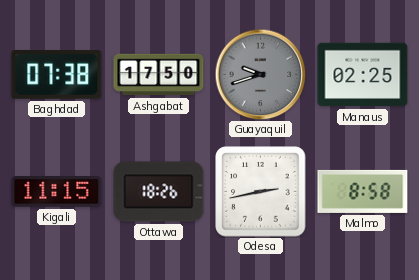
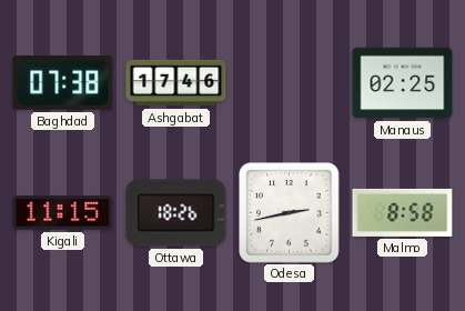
Ashgabat: 17:50 -> 17:46 (176, 83)
Guayaquil: 9:42 -> none (260, 74)
